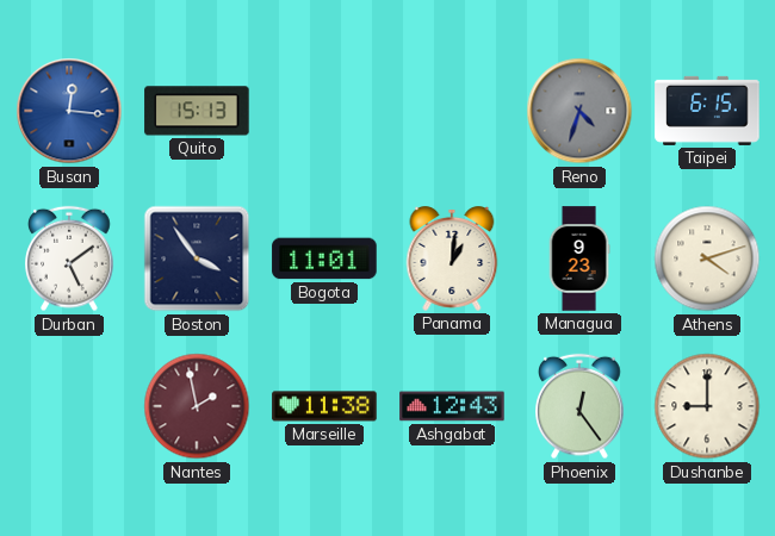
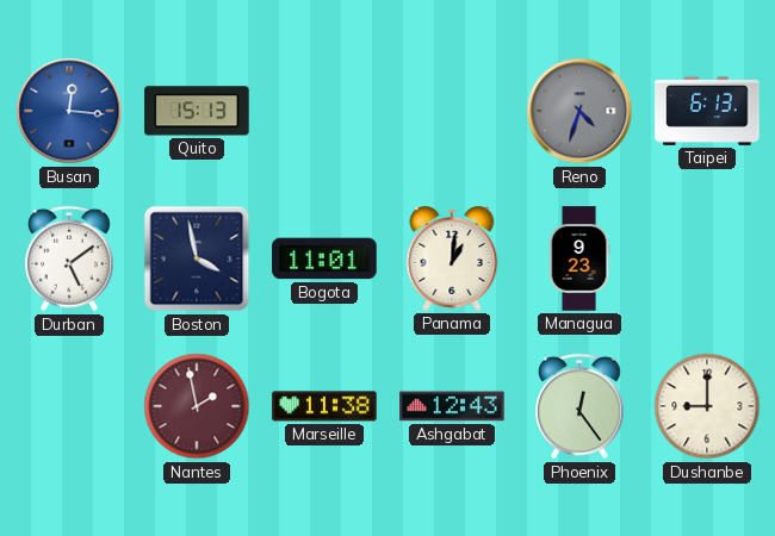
Taipei: 6:15 -> 6:13 (707, 111)
Boston: 3:54 -> 3:58 (197, 258)
Athens: 4:12 -> none (707, 258)
